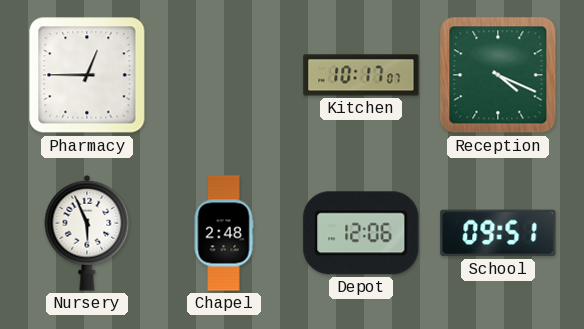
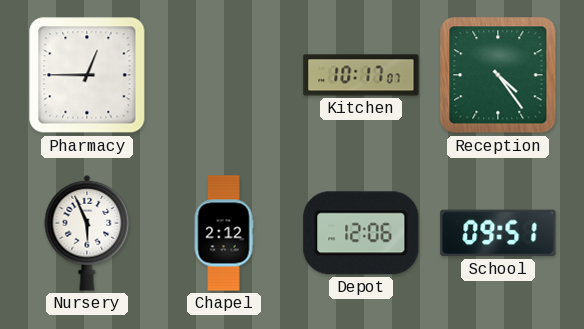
Reception: 4:19 -> 4:24 (498, 75)
Chapel: 2:48 -> 2:12 (224, 233)
